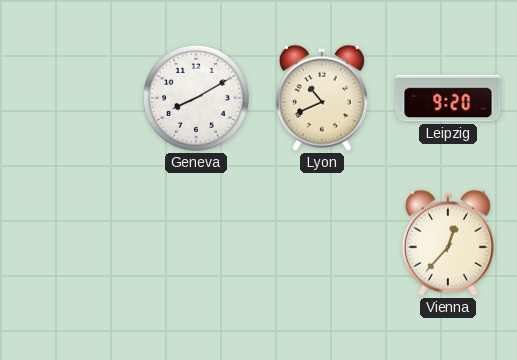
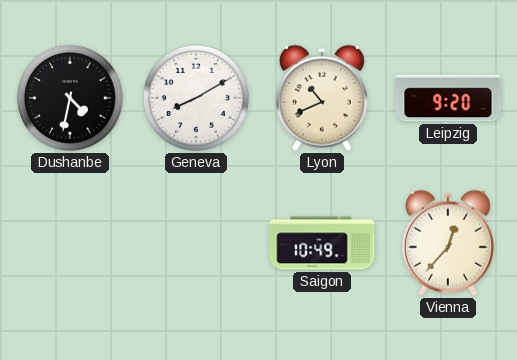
Dushanbe: none -> 4:32 (70, 98)
Saigon: none -> 10:49 (322, 243)
